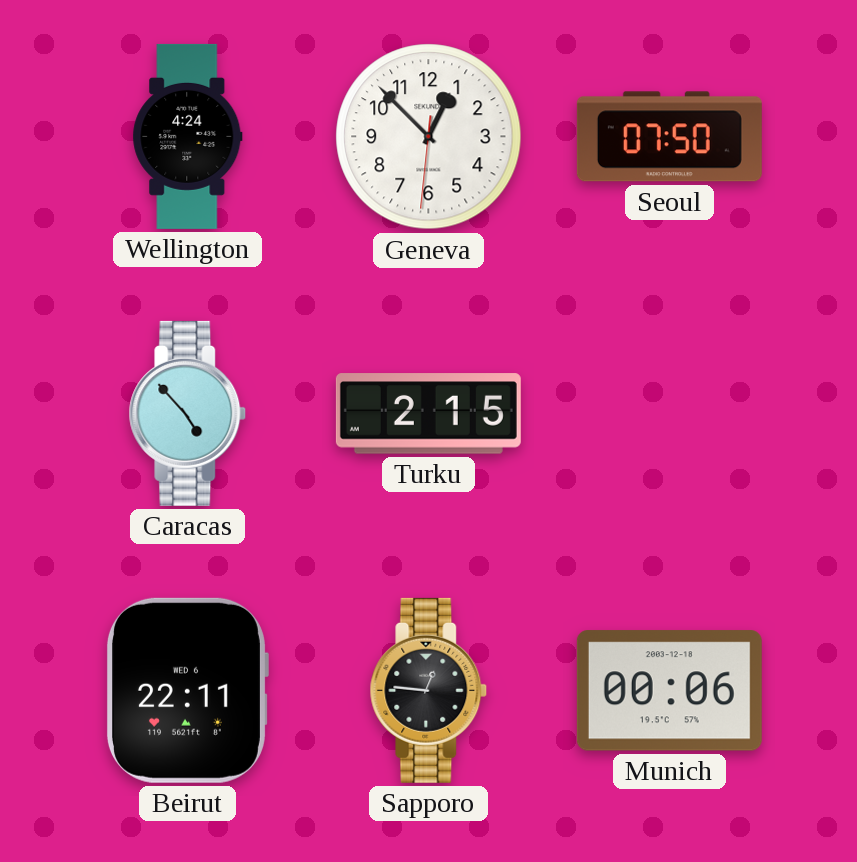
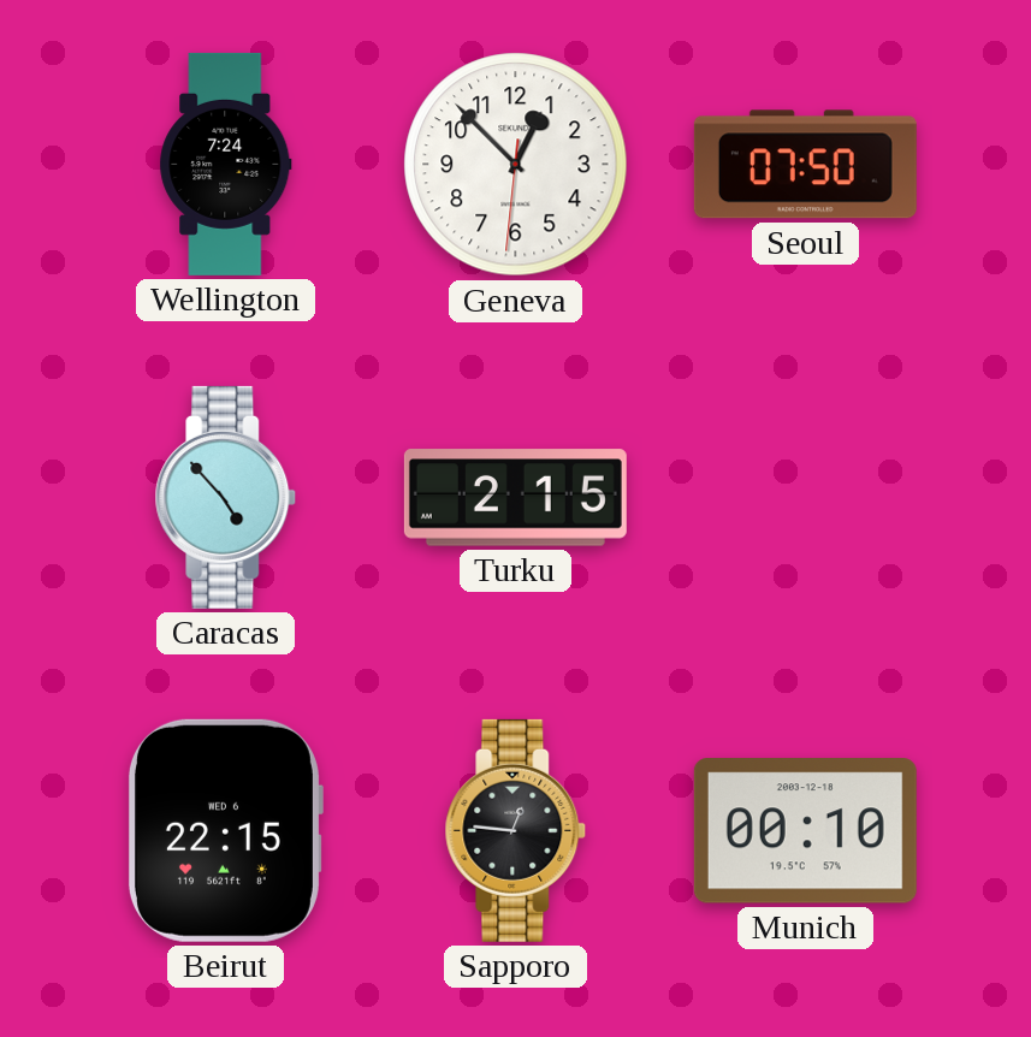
Wellington: 4:24 -> 7:24 (226, 164)
Beirut: 22:11 -> 22:15 (225, 830)
Munich: 00:06 -> 00:10 (805, 831)
